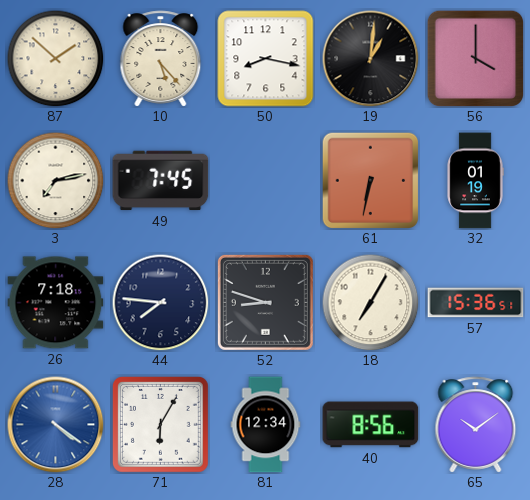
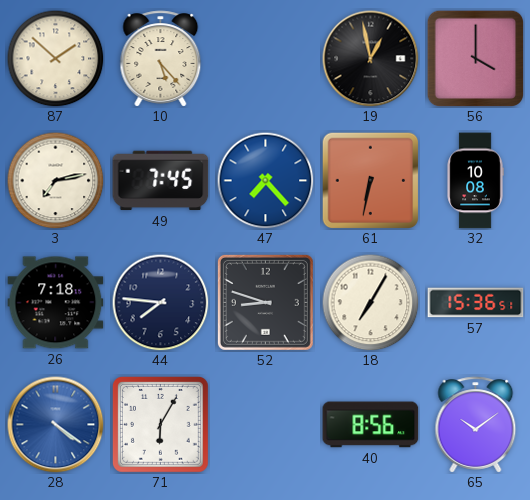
50: 8:17 -> none (266, 59)
19: 1:01 -> 12:58 (371, 59)
47: none -> 7:23 (265, 180)
32: 01:19 -> 10:08 (475, 181)
81: 12:34 -> none (266, 425)
